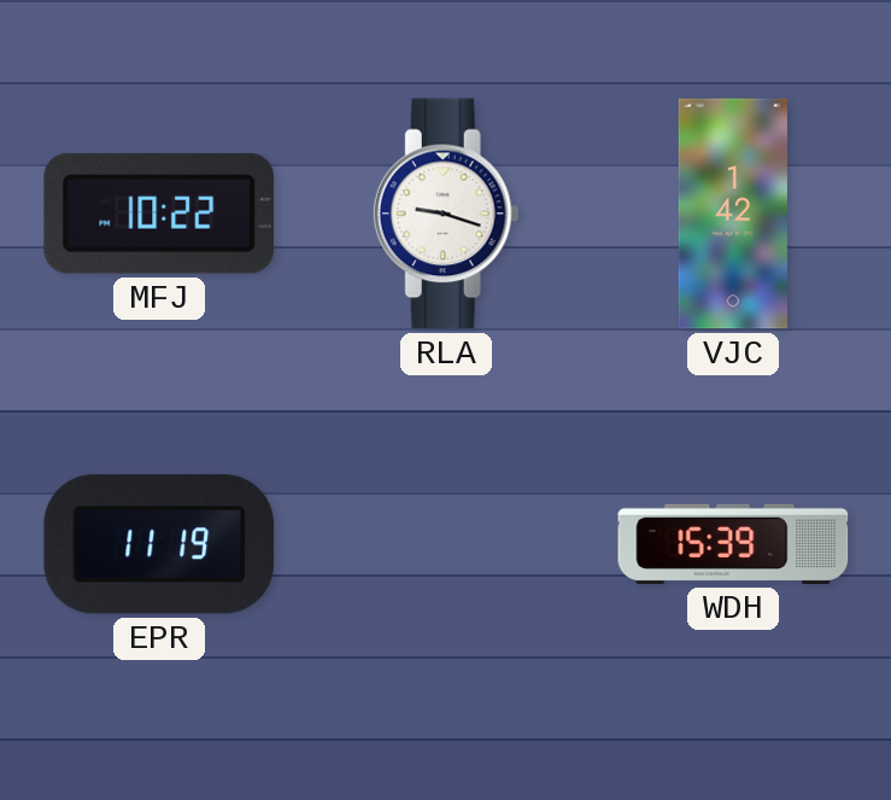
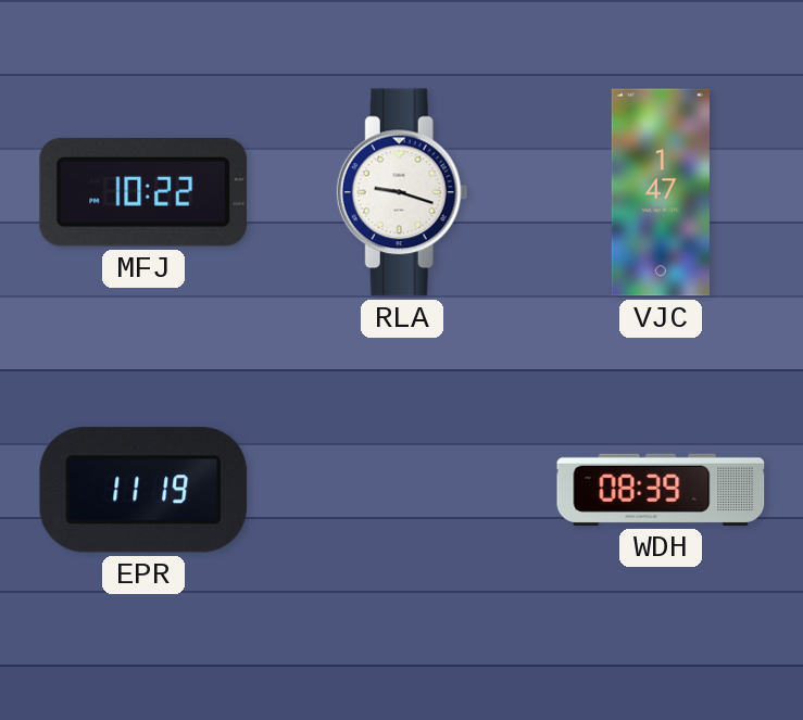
VJC: 1:42 -> 1:47 (661, 192)
WDH: 15:39 -> 08:39 (661, 490)
